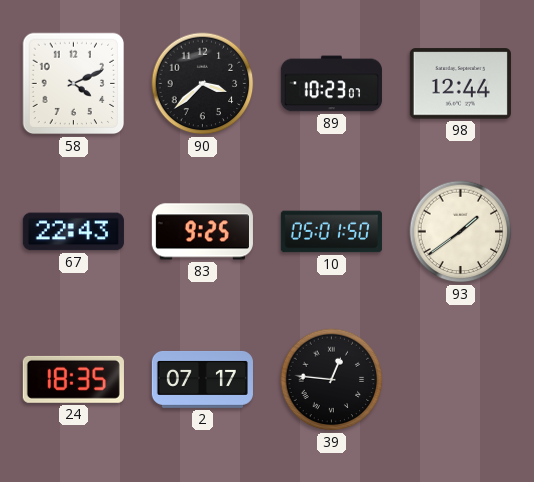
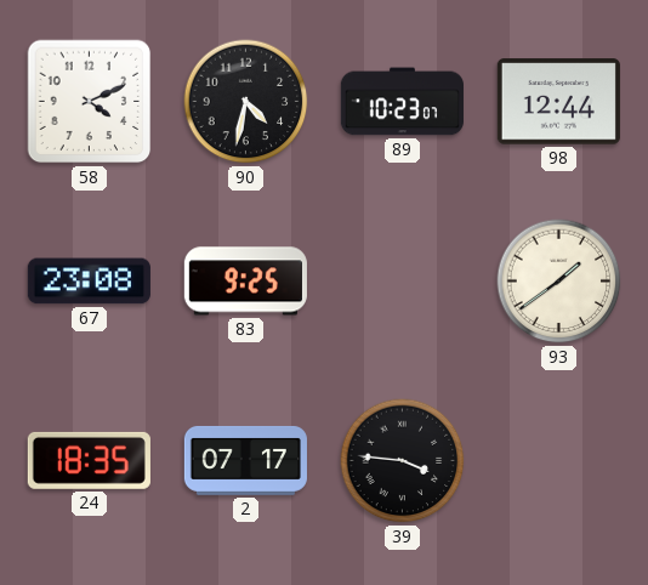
90: 3:38 -> 4:32 (246, 102)
67: 22:43 -> 23:08 (89, 282)
10: 05:01 -> none (331, 232)
39: 12:46 -> 3:46 (403, 461)
